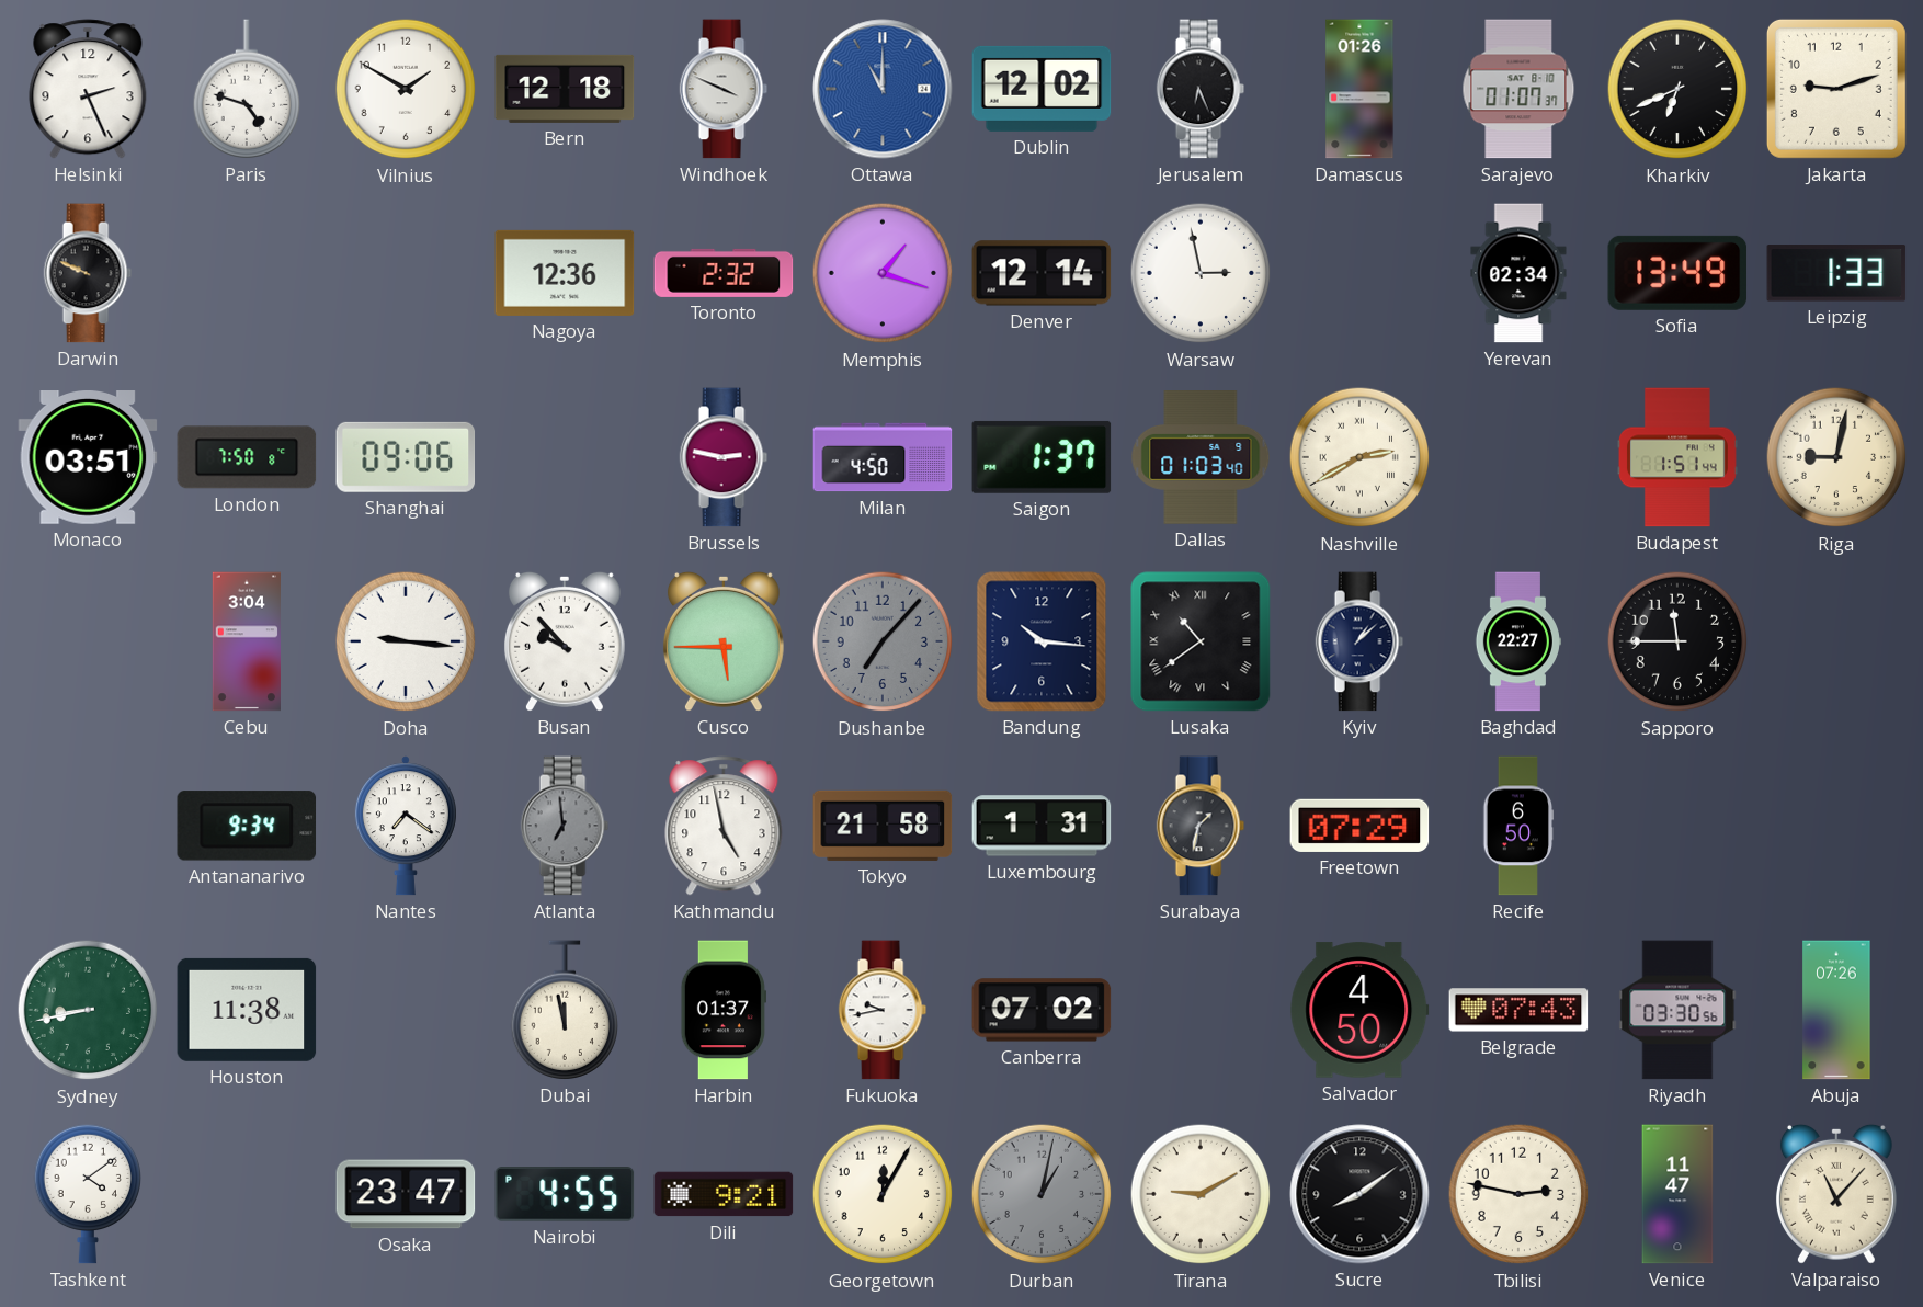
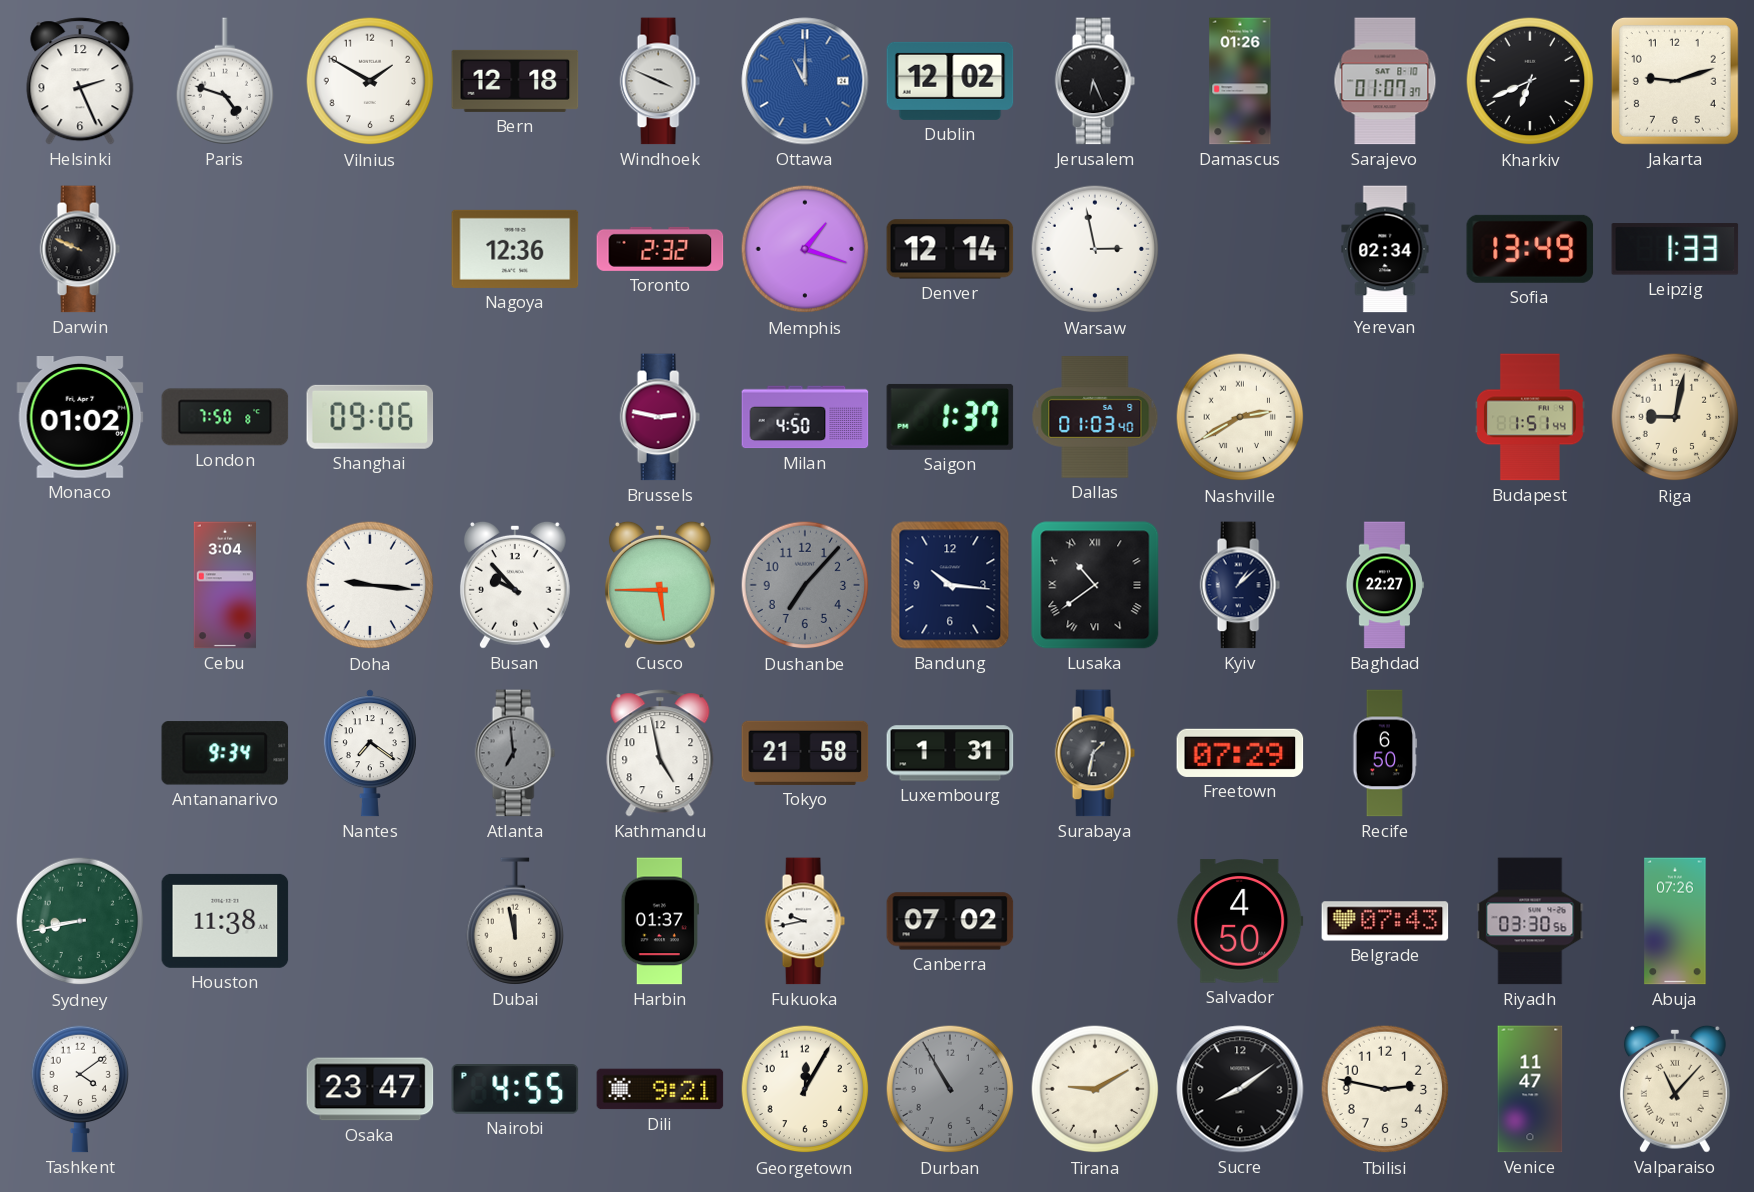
Monaco: 03:51 -> 01:02 (80, 418)
Sapporo: 11:45 -> none (1677, 641)
Durban: 1:02 -> 10:55 (950, 1089)
